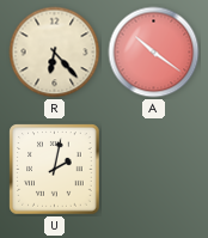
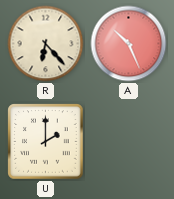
A: 10:21 -> 10:26 (129, 44)
U: 2:02 -> 2:00 (46, 142)
